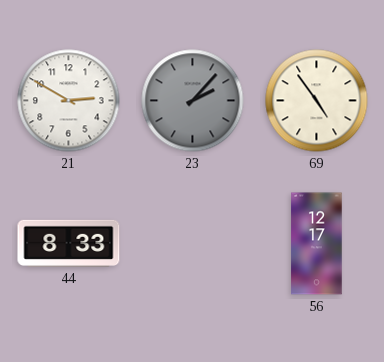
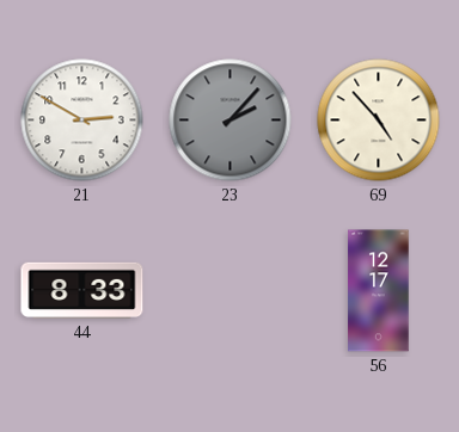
69: 4:54 -> 4:53 (379, 121)
